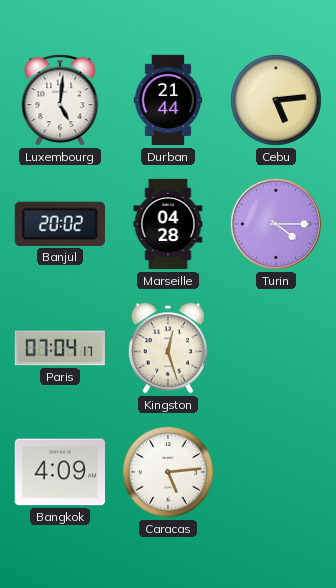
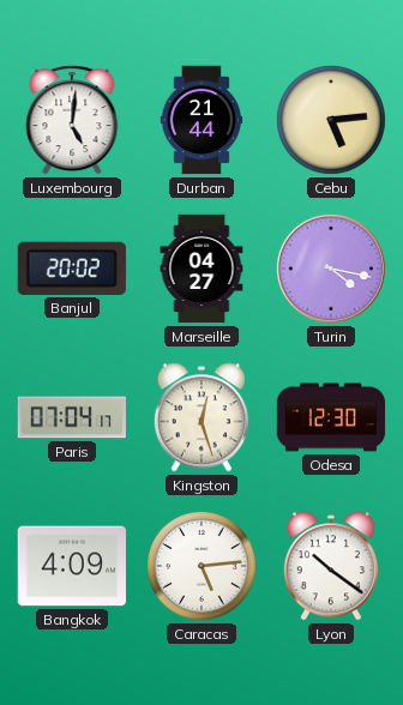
Marseille: 04:28 -> 04:27 (201, 269)
Turin: 4:15 -> 4:17 (331, 269)
Odesa: none -> 12:30 (331, 417)
Lyon: none -> 10:21 (331, 566)
